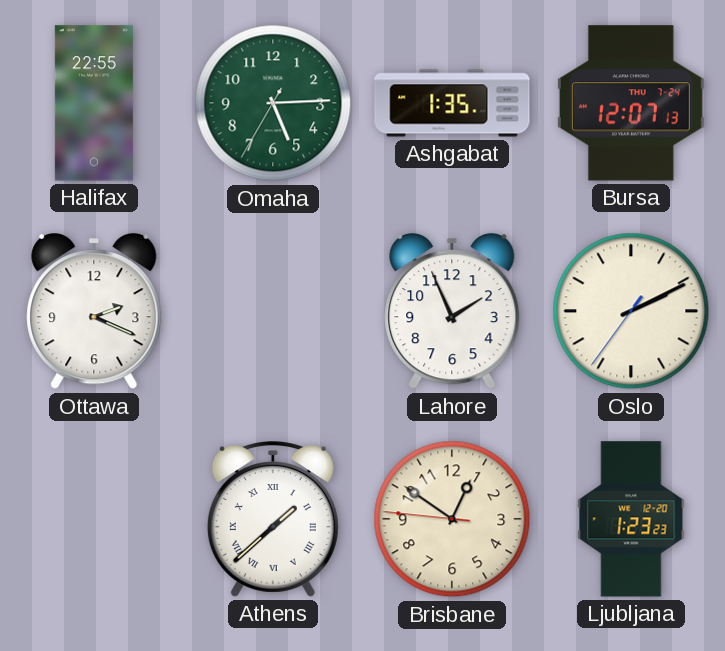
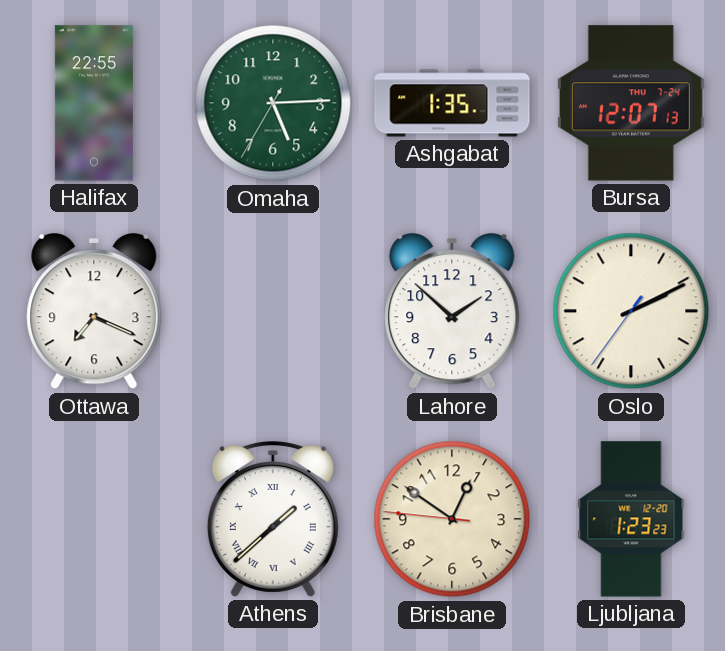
Ottawa: 2:19 -> 7:19 (94, 312)
Lahore: 1:56 -> 1:52 (452, 312)
